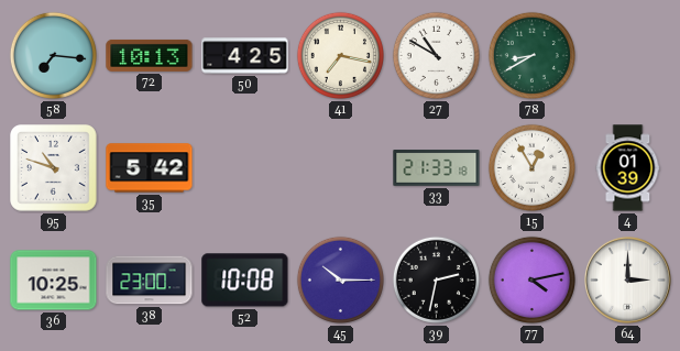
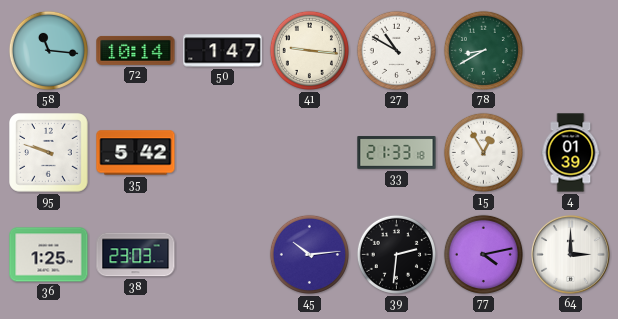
58: 7:16 -> 11:16 (48, 50)
72: 10:13 -> 10:14 (136, 50)
50: 4:25 -> 1:47 (223, 51)
41: 7:17 -> 9:16 (309, 50)
95: 10:48 -> 9:48 (49, 153)
36: 10:25 -> 1:25 (49, 255)
38: 23:00 -> 23:03 (136, 255)
52: 10:08 -> none (245, 281)
45: 10:15 -> 10:14 (309, 254)
39: 2:32 -> 2:31 (396, 254)
